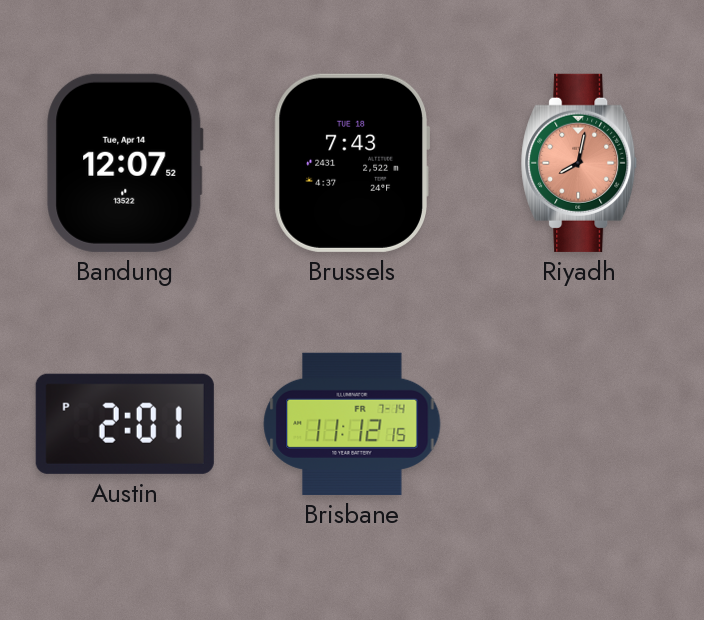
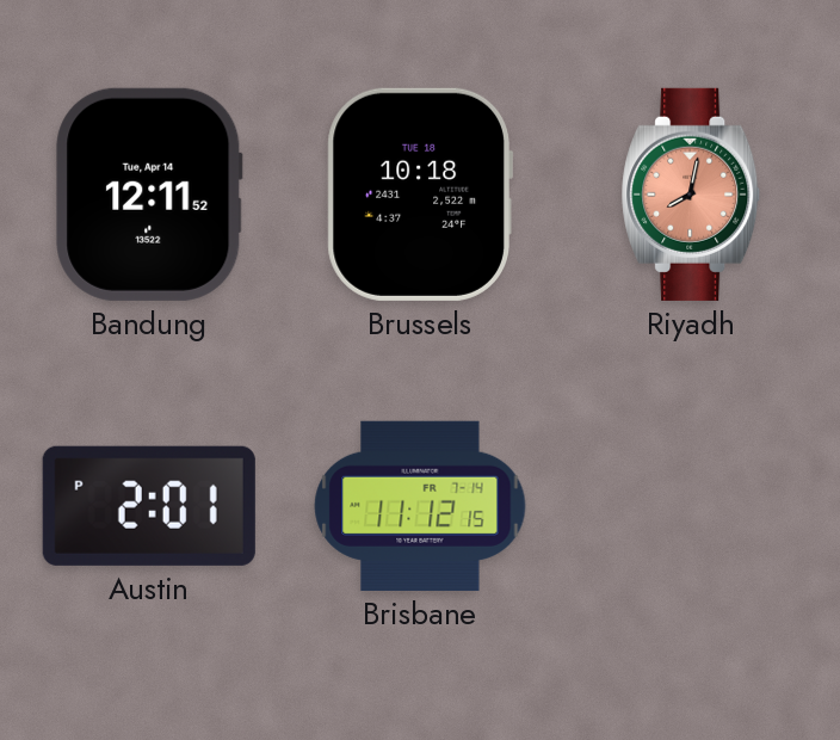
Bandung: 12:07 -> 12:11 (149, 195)
Brussels: 7:43 -> 10:18 (419, 195)
